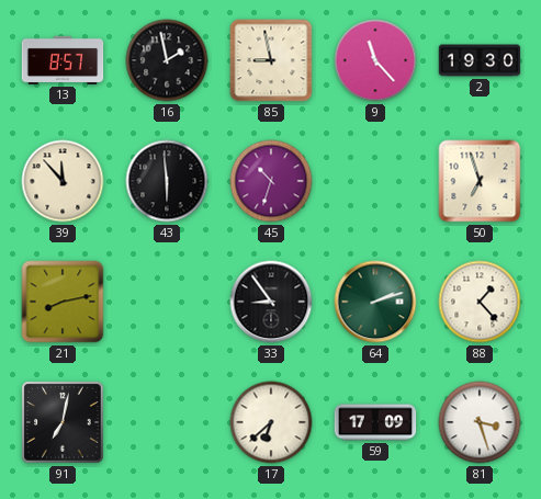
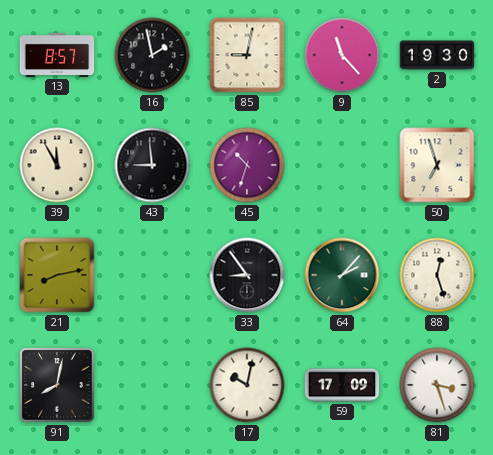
85: 8:58 -> 9:02 (247, 55)
39: 11:53 -> 11:55 (57, 165)
43: 5:59 -> 8:59 (152, 165)
64: 2:12 -> 2:07 (342, 275)
88: 1:23 -> 12:27 (437, 275)
91: 7:02 -> 8:02 (58, 386)
17: 6:38 -> 10:02 (247, 385)
